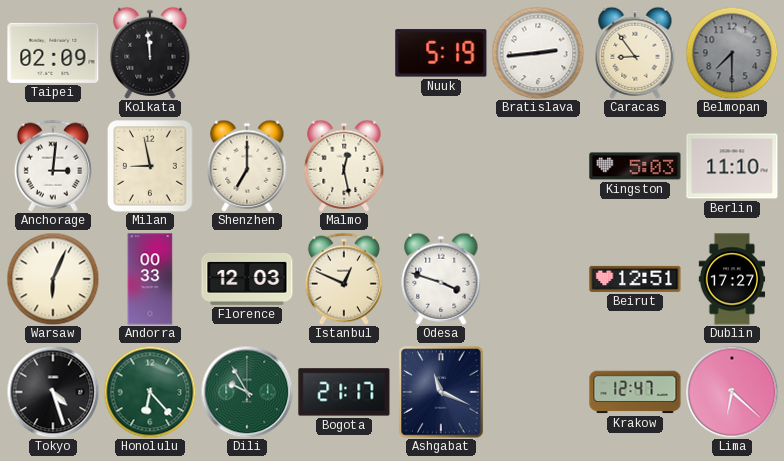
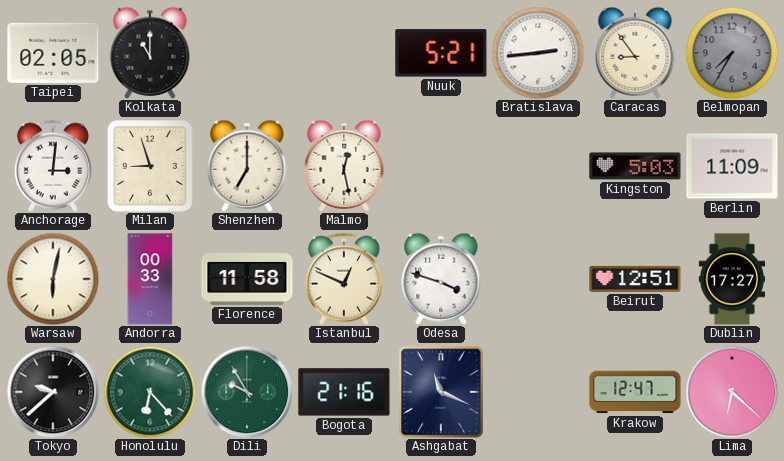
Taipei: 02:09 -> 02:05 (53, 53)
Kolkata: 11:59 -> 11:00 (150, 53)
Nuuk: 5:19 -> 5:21 (441, 53)
Belmopan: 7:30 -> 7:35 (732, 53)
Milan: 8:58 -> 8:57 (150, 166)
Berlin: 11:10 -> 11:09 (732, 166)
Warsaw: 6:04 -> 6:02 (53, 279)
Florence: 12:03 -> 11:58 (247, 279)
Tokyo: 4:27 -> 9:38 (53, 392)
Bogota: 21:17 -> 21:16 (344, 392)
